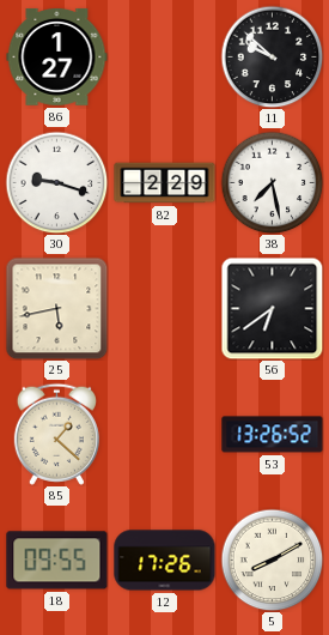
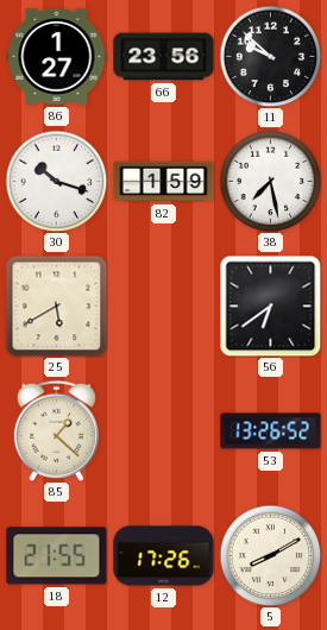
66: none -> 23:56 (164, 57)
30: 9:18 -> 10:18 (56, 181)
82: 2:29 -> 1:59 (164, 182)
25: 5:43 -> 5:40 (56, 305)
18: 09:55 -> 21:55 (57, 556)
